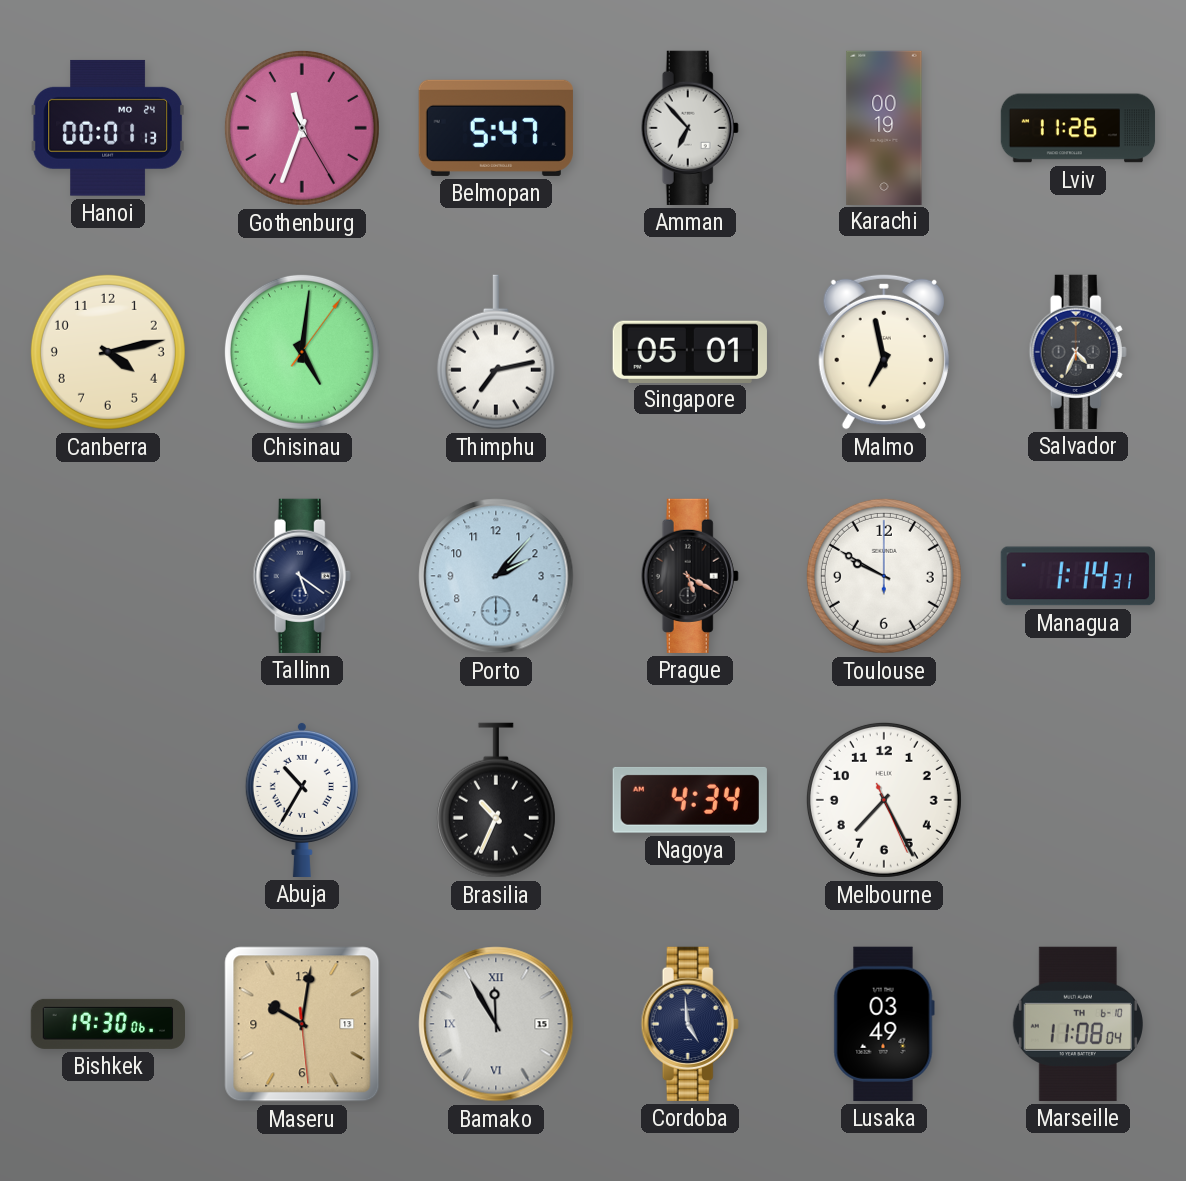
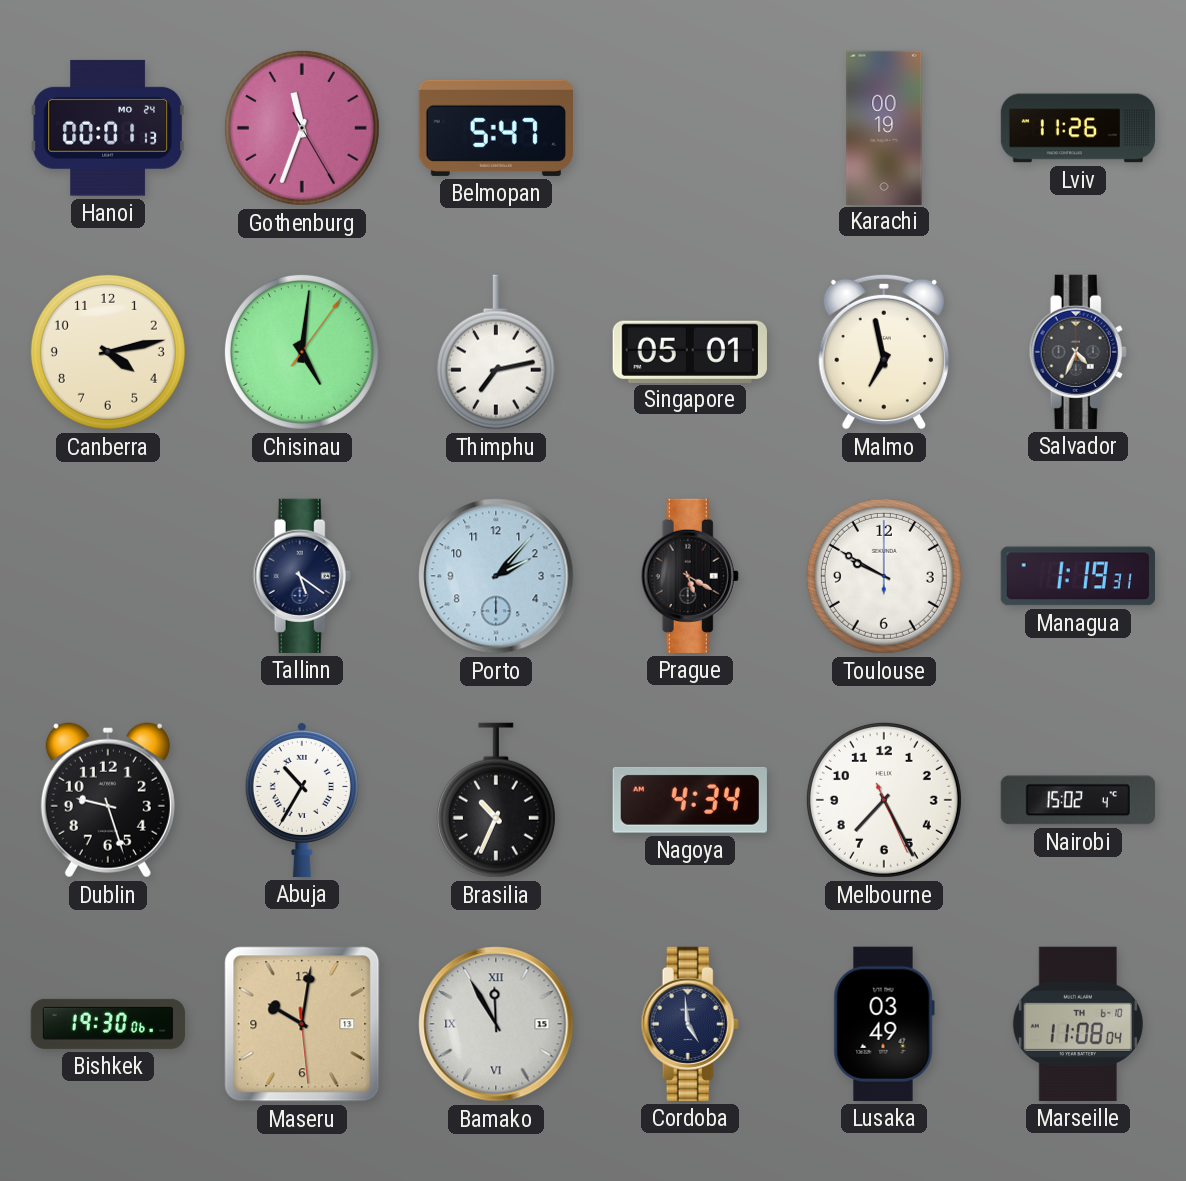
Amman: 6:53 -> none (690, 128)
Managua: 1:14 -> 1:19 (1077, 576)
Dublin: none -> 9:27 (108, 800)
Nairobi: none -> 15:02 (1078, 800)
